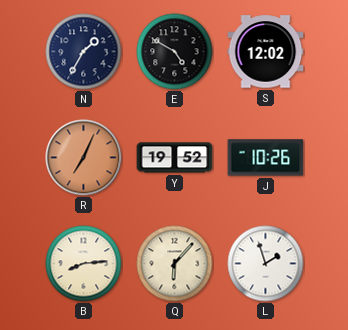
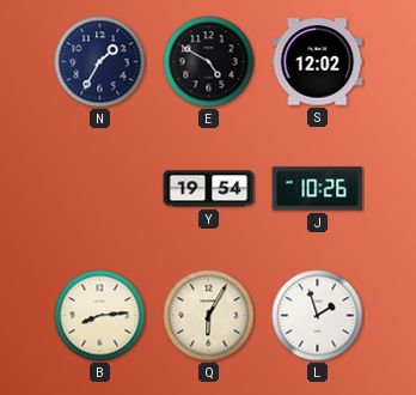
R: 7:04 -> none (84, 158)
Y: 19:52 -> 19:54 (209, 189)
Q: 6:07 -> 6:05 (209, 316)
